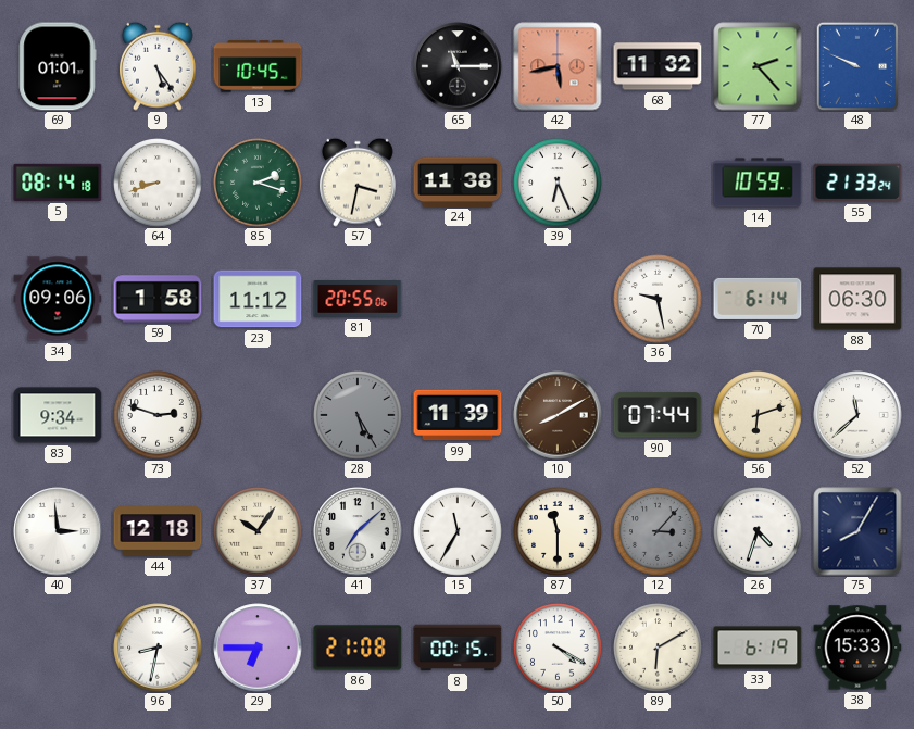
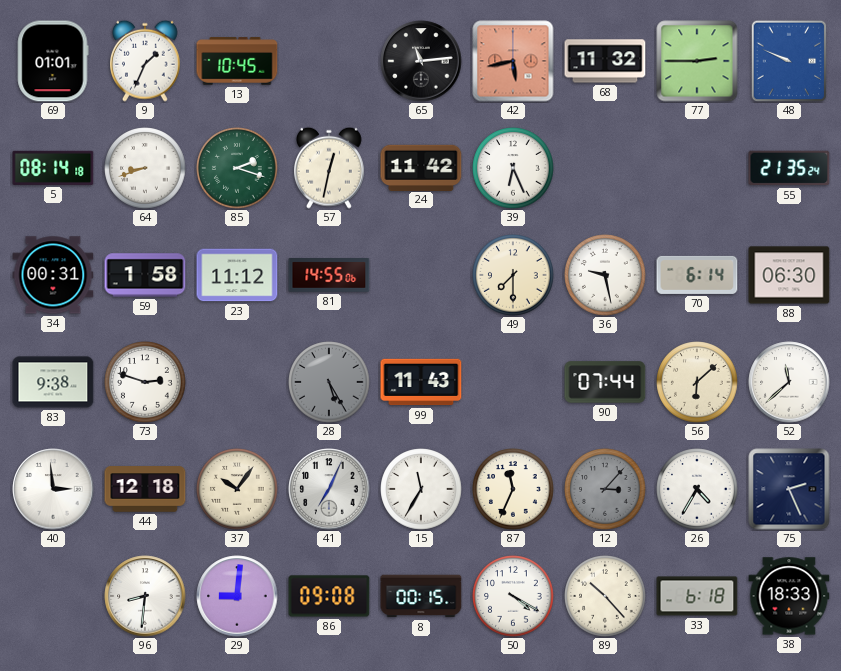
9: 5:24 -> 1:34 (146, 61)
65: 11:15 -> 11:14 (421, 61)
77: 2:23 -> 2:45 (697, 61)
57: 3:32 -> 12:32 (330, 168)
24: 11:38 -> 11:42 (421, 167)
14: 10:59 -> none (758, 183)
55: 21:33 -> 21:35 (789, 168)
34: 09:06 -> 00:31 (53, 275)
81: 20:55 -> 14:55 (329, 275)
49: none -> 7:30 (513, 275)
83: 9:34 -> 9:38 (53, 382)
99: 11:39 -> 11:43 (421, 382)
10: 8:10 -> none (558, 415)
56: 6:12 -> 6:08 (697, 382)
41: 7:08 -> 7:04 (329, 489)
87: 11:30 -> 11:34 (513, 489)
26: 4:33 -> 4:35 (697, 489)
75: 8:05 -> 2:26 (789, 489)
96: 8:32 -> 8:31 (145, 596)
29: 6:45 -> 9:01 (237, 596)
86: 21:08 -> 09:08 (329, 596)
89: 6:10 -> 10:23 (605, 596)
33: 6:19 -> 6:18 (697, 596)
38: 15:33 -> 18:33 (789, 596)
